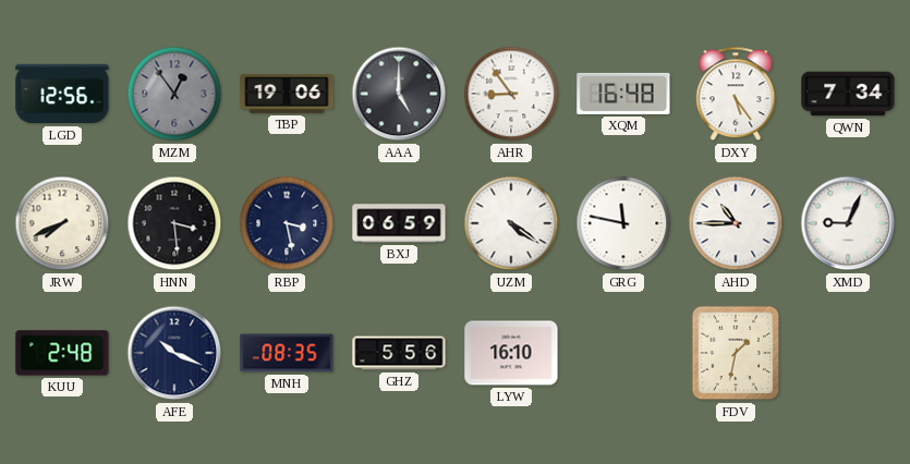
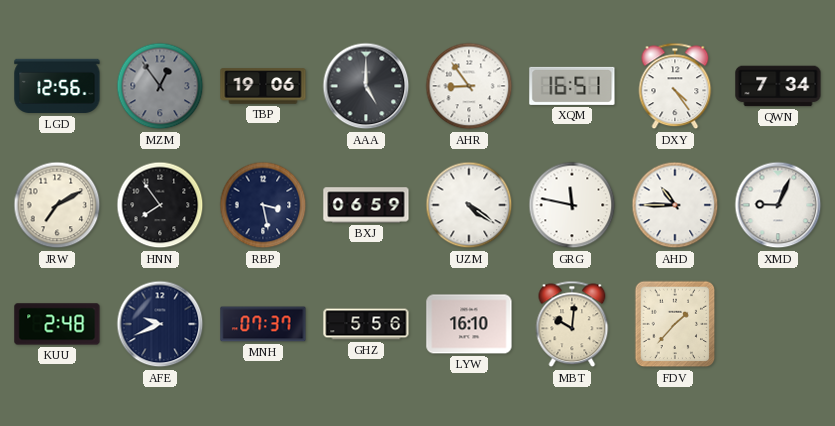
XQM: 16:48 -> 16:51 (572, 86)
DXY: 5:24 -> 4:24 (675, 86)
JRW: 7:41 -> 7:10 (57, 205)
HNN: 3:29 -> 7:54 (160, 205)
AFE: 10:19 -> 9:41 (160, 324)
MNH: 08:35 -> 07:37 (263, 324)
MBT: none -> 10:01 (572, 324)
FDV: 1:32 -> 1:37 (675, 324)
